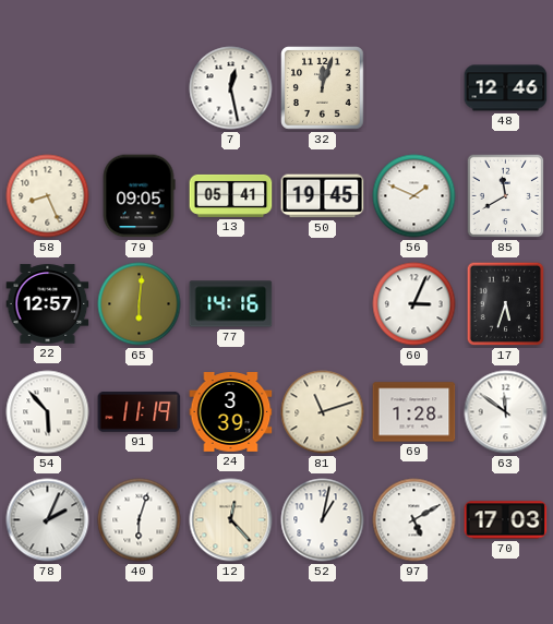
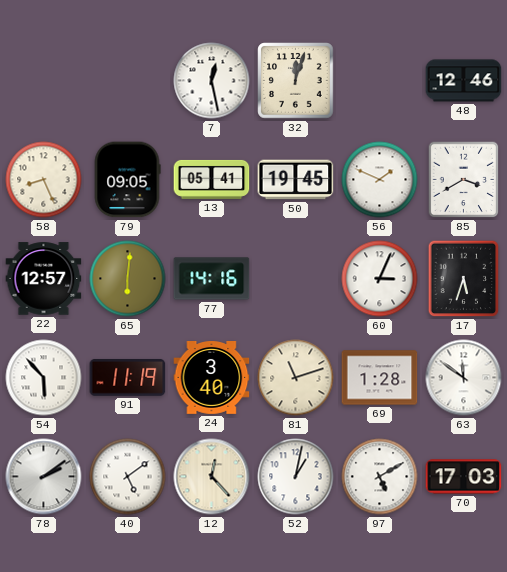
85: 11:40 -> 3:40 (464, 180)
24: 3:39 -> 3:40 (212, 378)
78: 2:04 -> 2:09 (44, 477)
40: 6:03 -> 5:09 (128, 477)
